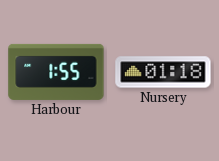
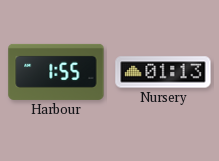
Nursery: 01:18 -> 01:13 (163, 72)
